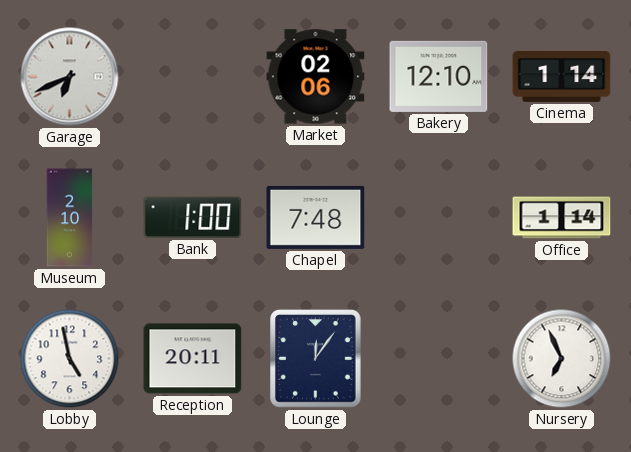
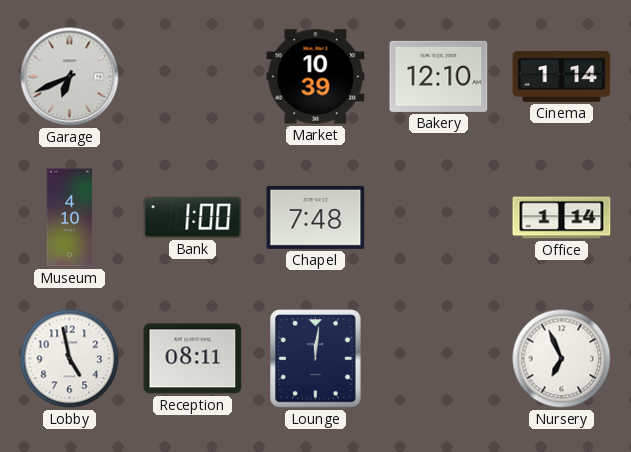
Market: 02:06 -> 10:39 (316, 77)
Museum: 2:10 -> 4:10 (70, 218)
Reception: 20:11 -> 08:11 (193, 359)
Lounge: 12:06 -> 12:01 (316, 359)
